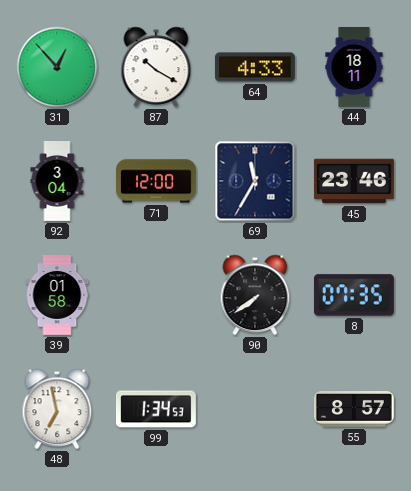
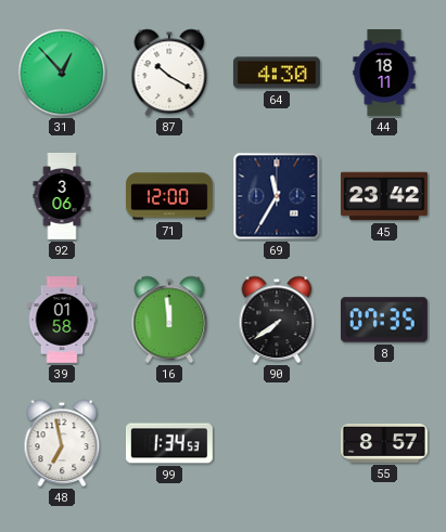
64: 4:33 -> 4:30 (277, 73)
92: 3:04 -> 3:06 (62, 197)
45: 23:46 -> 23:42 (384, 196)
16: none -> 11:59 (169, 320)
